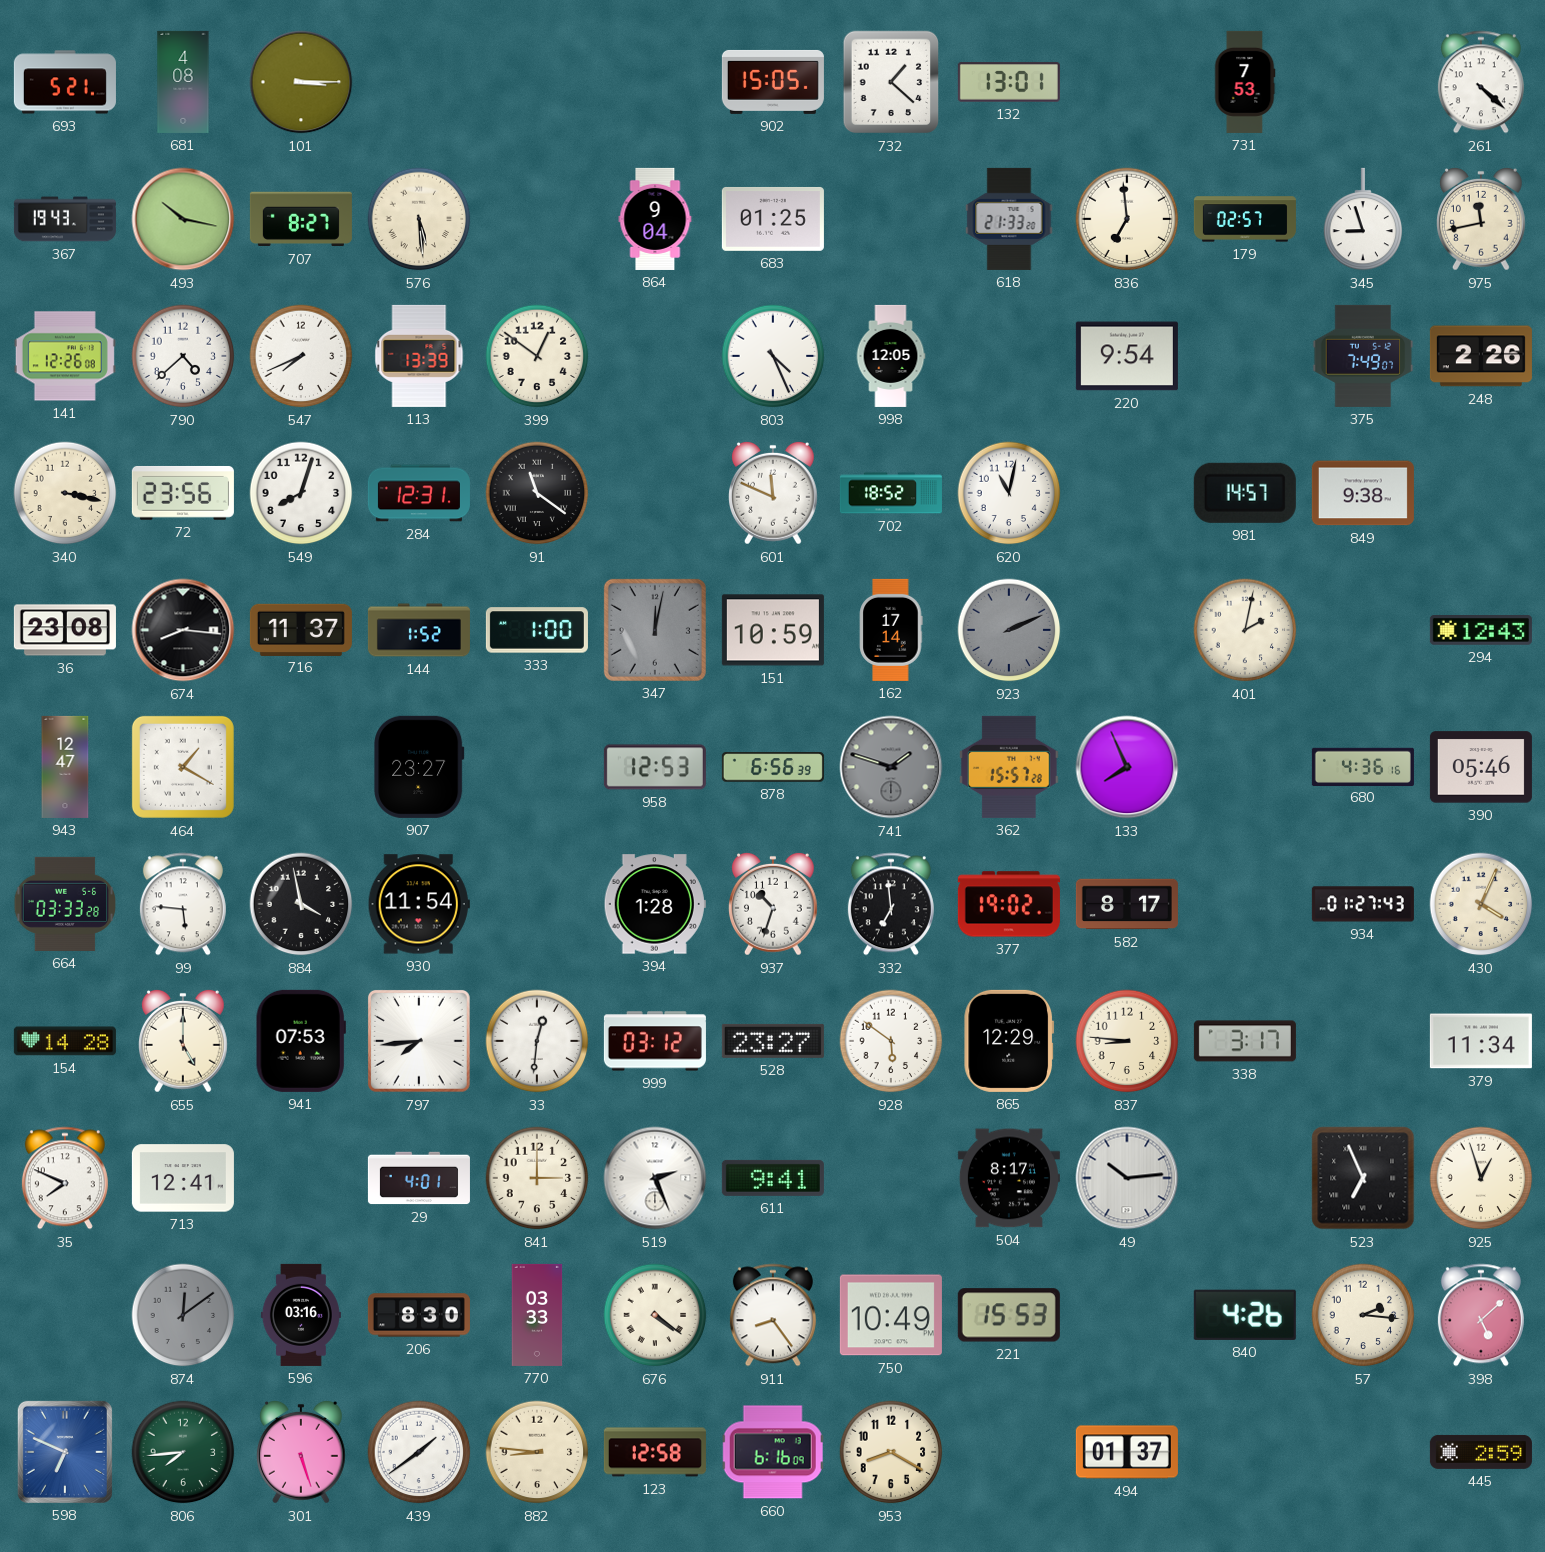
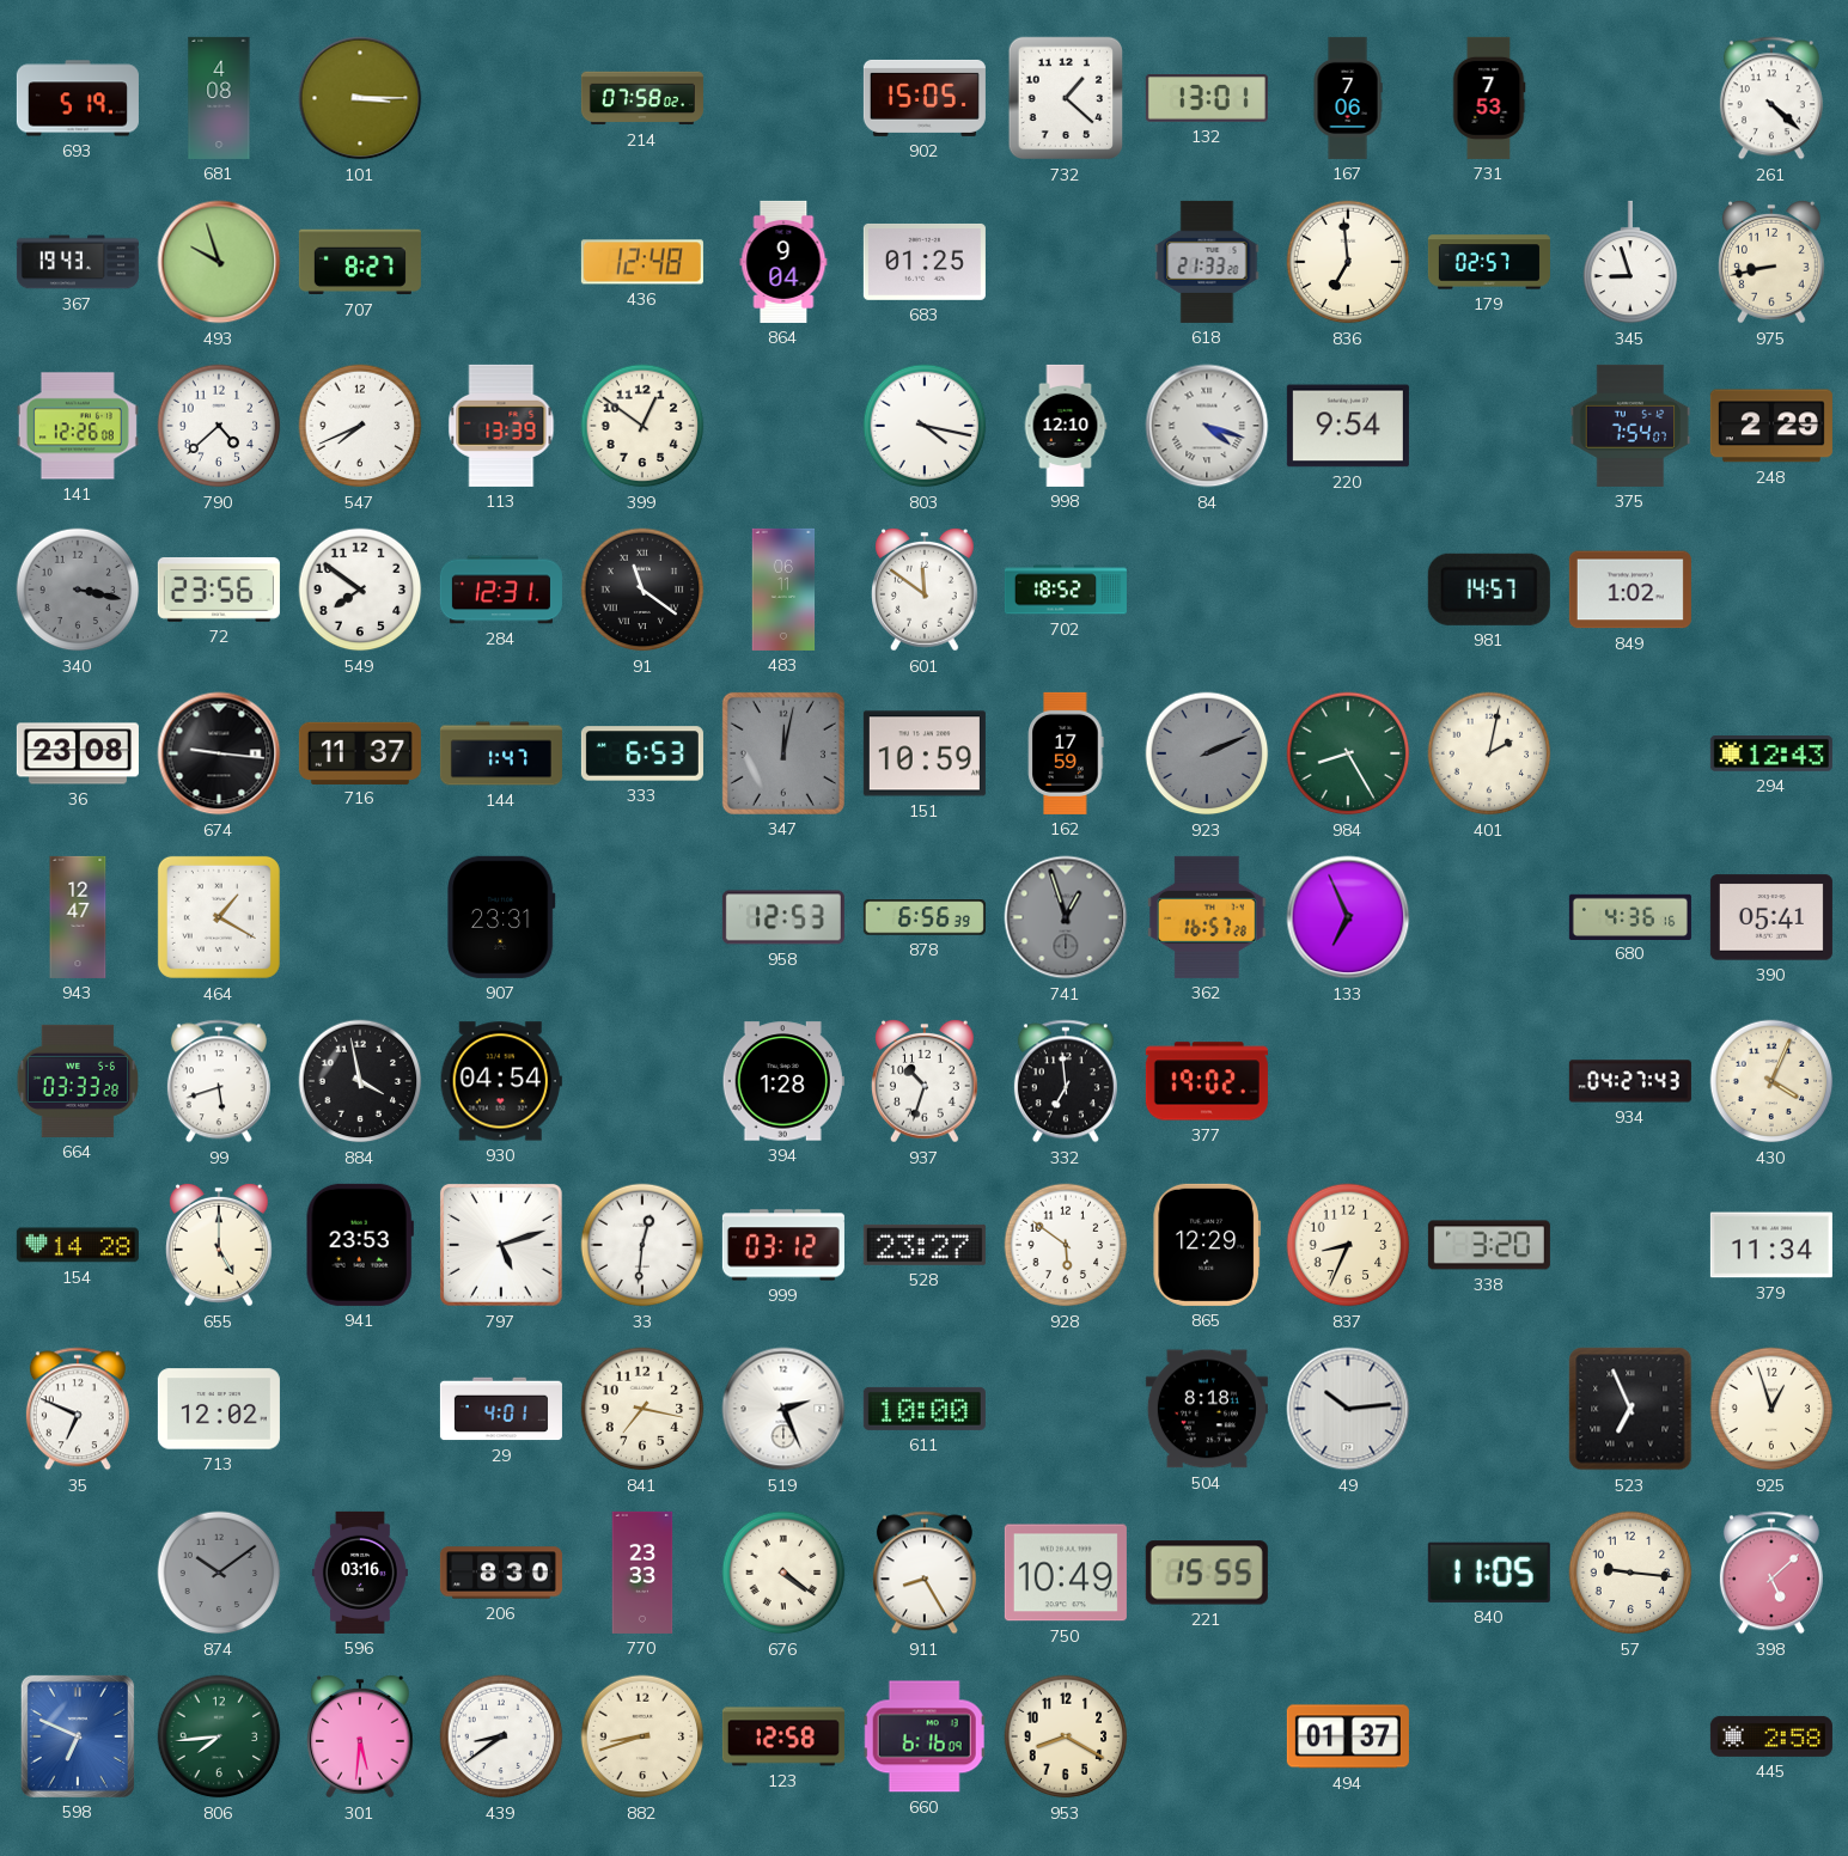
693: 5:21 -> 5:19 (78, 98)
214: none -> 07:58 (642, 98)
167: none -> 7:06 (1348, 98)
493: 10:17 -> 9:57 (219, 262)
576: 5:29 -> none (419, 219)
436: none -> 12:48 (642, 262)
975: 11:43 -> 8:43 (1773, 262)
803: 4:26 -> 4:17 (925, 426)
998: 12:05 -> 12:10 (1066, 426)
84: none -> 4:18 (1207, 426)
375: 7:49 -> 7:54 (1630, 426)
248: 2:26 -> 2:29 (1771, 426)
340 dial: cream -> grey (78, 590)
549: 8:03 -> 7:51 (360, 590)
483: none -> 06:11 (783, 590)
601: 11:49 -> 11:51 (926, 590)
620: 11:02 -> none (1009, 493)
849: 9:38 -> 1:02 (1630, 590)
674: 8:16 -> 9:16 (219, 753)
144: 1:52 -> 1:47 (501, 753)
333: 1:00 -> 6:53 (642, 753)
162: 17:14 -> 17:59 (1066, 753)
984: none -> 8:25 (1348, 753)
907: 23:27 -> 23:31 (501, 917)
741: 1:48 -> 12:57 (1066, 917)
362: 15:57 -> 16:57 (1207, 917)
133: 7:56 -> 6:56 (1348, 917)
390: 05:46 -> 05:41 (1771, 917)
99: 5:46 -> 5:42 (219, 1081)
930: 11:54 -> 04:54 (501, 1081)
582: 8:17 -> none (1127, 904)
934: 01:27 -> 04:27 (1630, 1081)
941: 07:53 -> 23:53 (360, 1245)
797: 7:44 -> 5:12 (501, 1245)
837: 8:46 -> 8:34 (1348, 1245)
338: 3:17 -> 3:20 (1489, 1245)
35: 7:49 -> 6:49 (78, 1409)
713: 12:41 -> 12:02 (219, 1409)
841: 3:00 -> 7:17 (642, 1409)
611: 9:41 -> 10:00 (925, 1409)
504: 8:17 -> 8:18 (1207, 1409)
874: 12:09 -> 10:09 (219, 1573)
770: 03:33 -> 23:33 (642, 1573)
911: 8:24 -> 8:25 (925, 1573)
221: 15:53 -> 15:55 (1207, 1573)
840: 4:26 -> 11:05 (1489, 1573)
57: 2:16 -> 9:16 (1630, 1573)
301: 5:27 -> 5:31 (361, 1736)
439: 1:39 -> 8:39 (501, 1736)
882: 8:46 -> 8:42 (642, 1736)
445: 2:59 -> 2:58 (1771, 1736)
